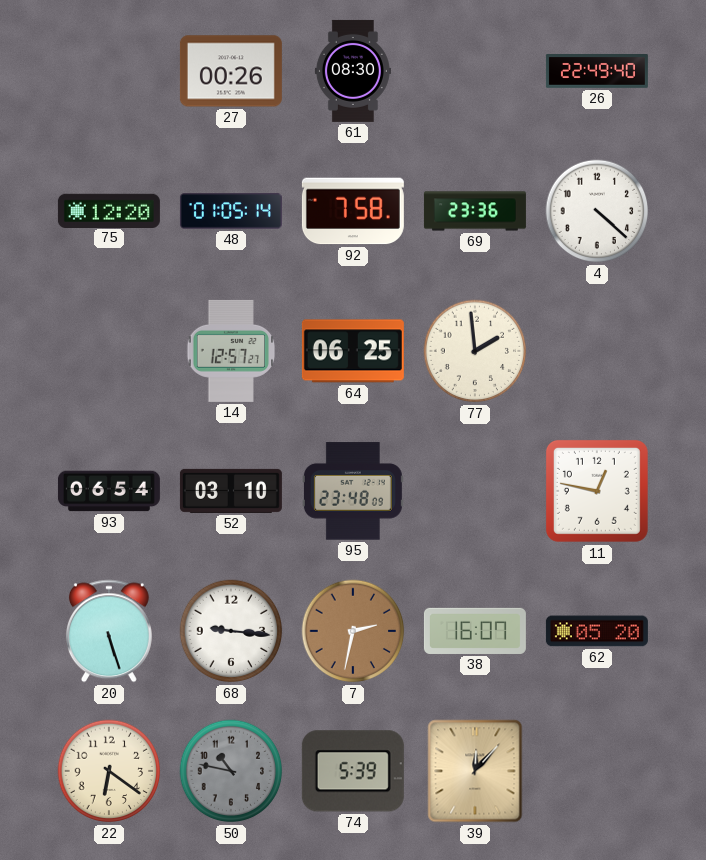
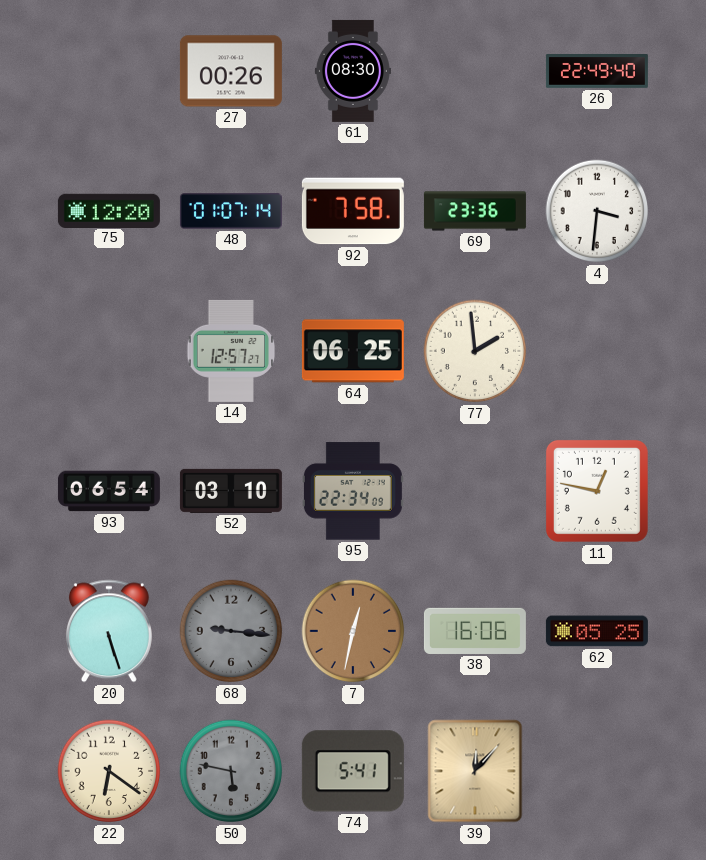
48: 01:05 -> 01:07 (231, 211)
4: 4:22 -> 3:31 (597, 211)
95: 23:48 -> 22:34 (353, 491)
68 dial: white -> grey (231, 631)
7: 2:32 -> 12:32 (353, 631)
38: 16:07 -> 16:06 (475, 631)
62: 05:20 -> 05:25 (597, 631)
50: 10:47 -> 5:47 (231, 771)
74: 5:39 -> 5:41 (353, 771)
